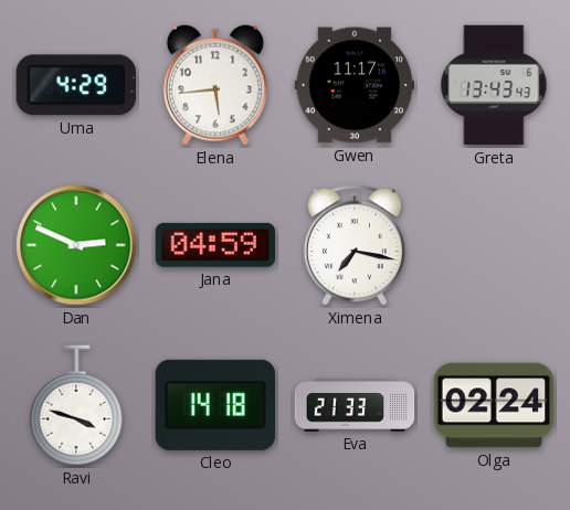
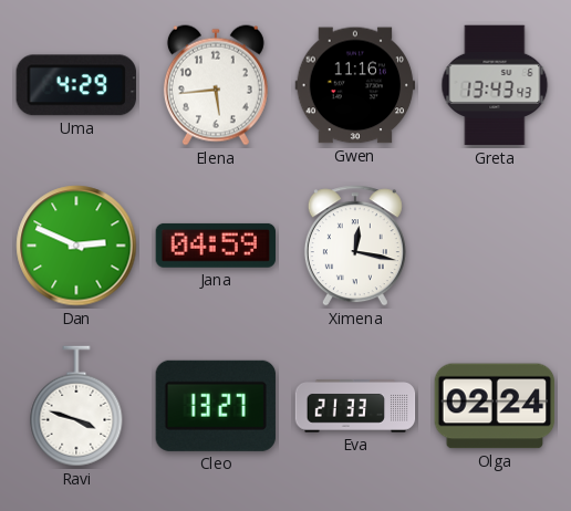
Gwen: 11:17 -> 11:16 (355, 85)
Ximena: 7:17 -> 12:17 (355, 246)
Cleo: 14:18 -> 13:27 (216, 406)
